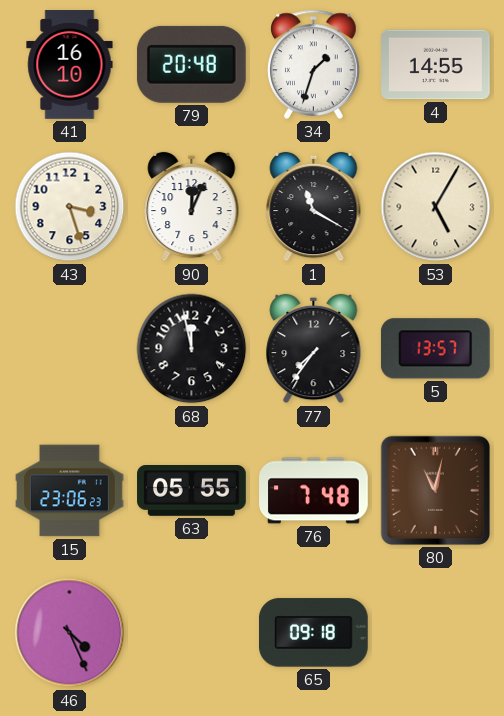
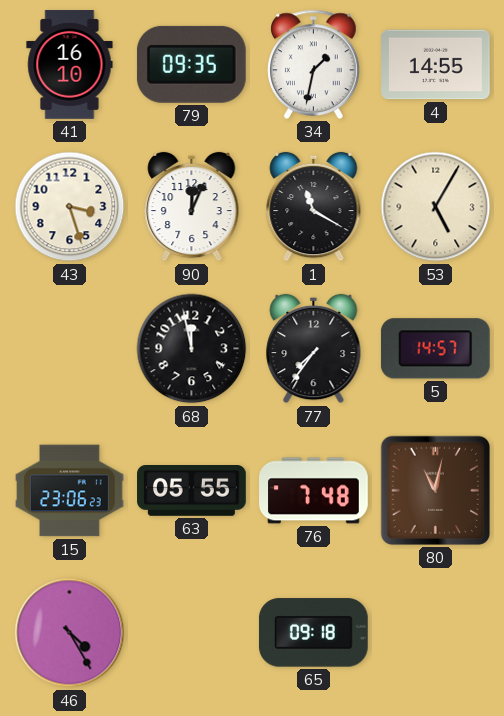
79: 20:48 -> 09:35 (191, 64)
34: 1:33 -> 1:32 (314, 64)
5: 13:57 -> 14:57 (435, 349)
46: 4:26 -> 4:25 (70, 633)
